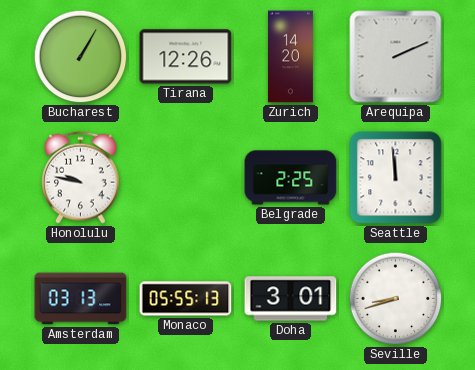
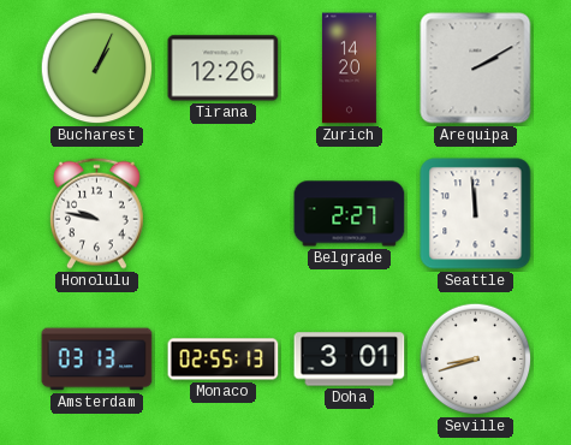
Bucharest: 1:05 -> 1:04 (97, 69)
Arequipa: 2:11 -> 2:10 (476, 69)
Belgrade: 2:25 -> 2:27 (350, 214)
Monaco: 05:55 -> 02:55 (224, 360)
